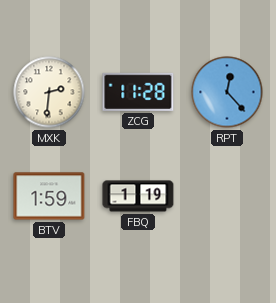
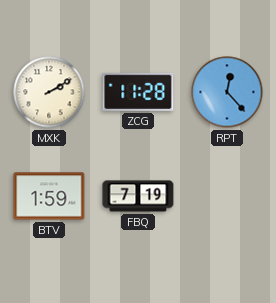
MXK: 2:31 -> 2:10 (49, 92)
FBQ: 1:19 -> 7:19 (138, 196)
